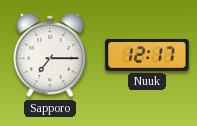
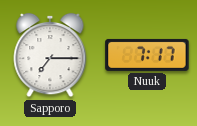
Nuuk: 12:17 -> 7:17 (147, 55)
